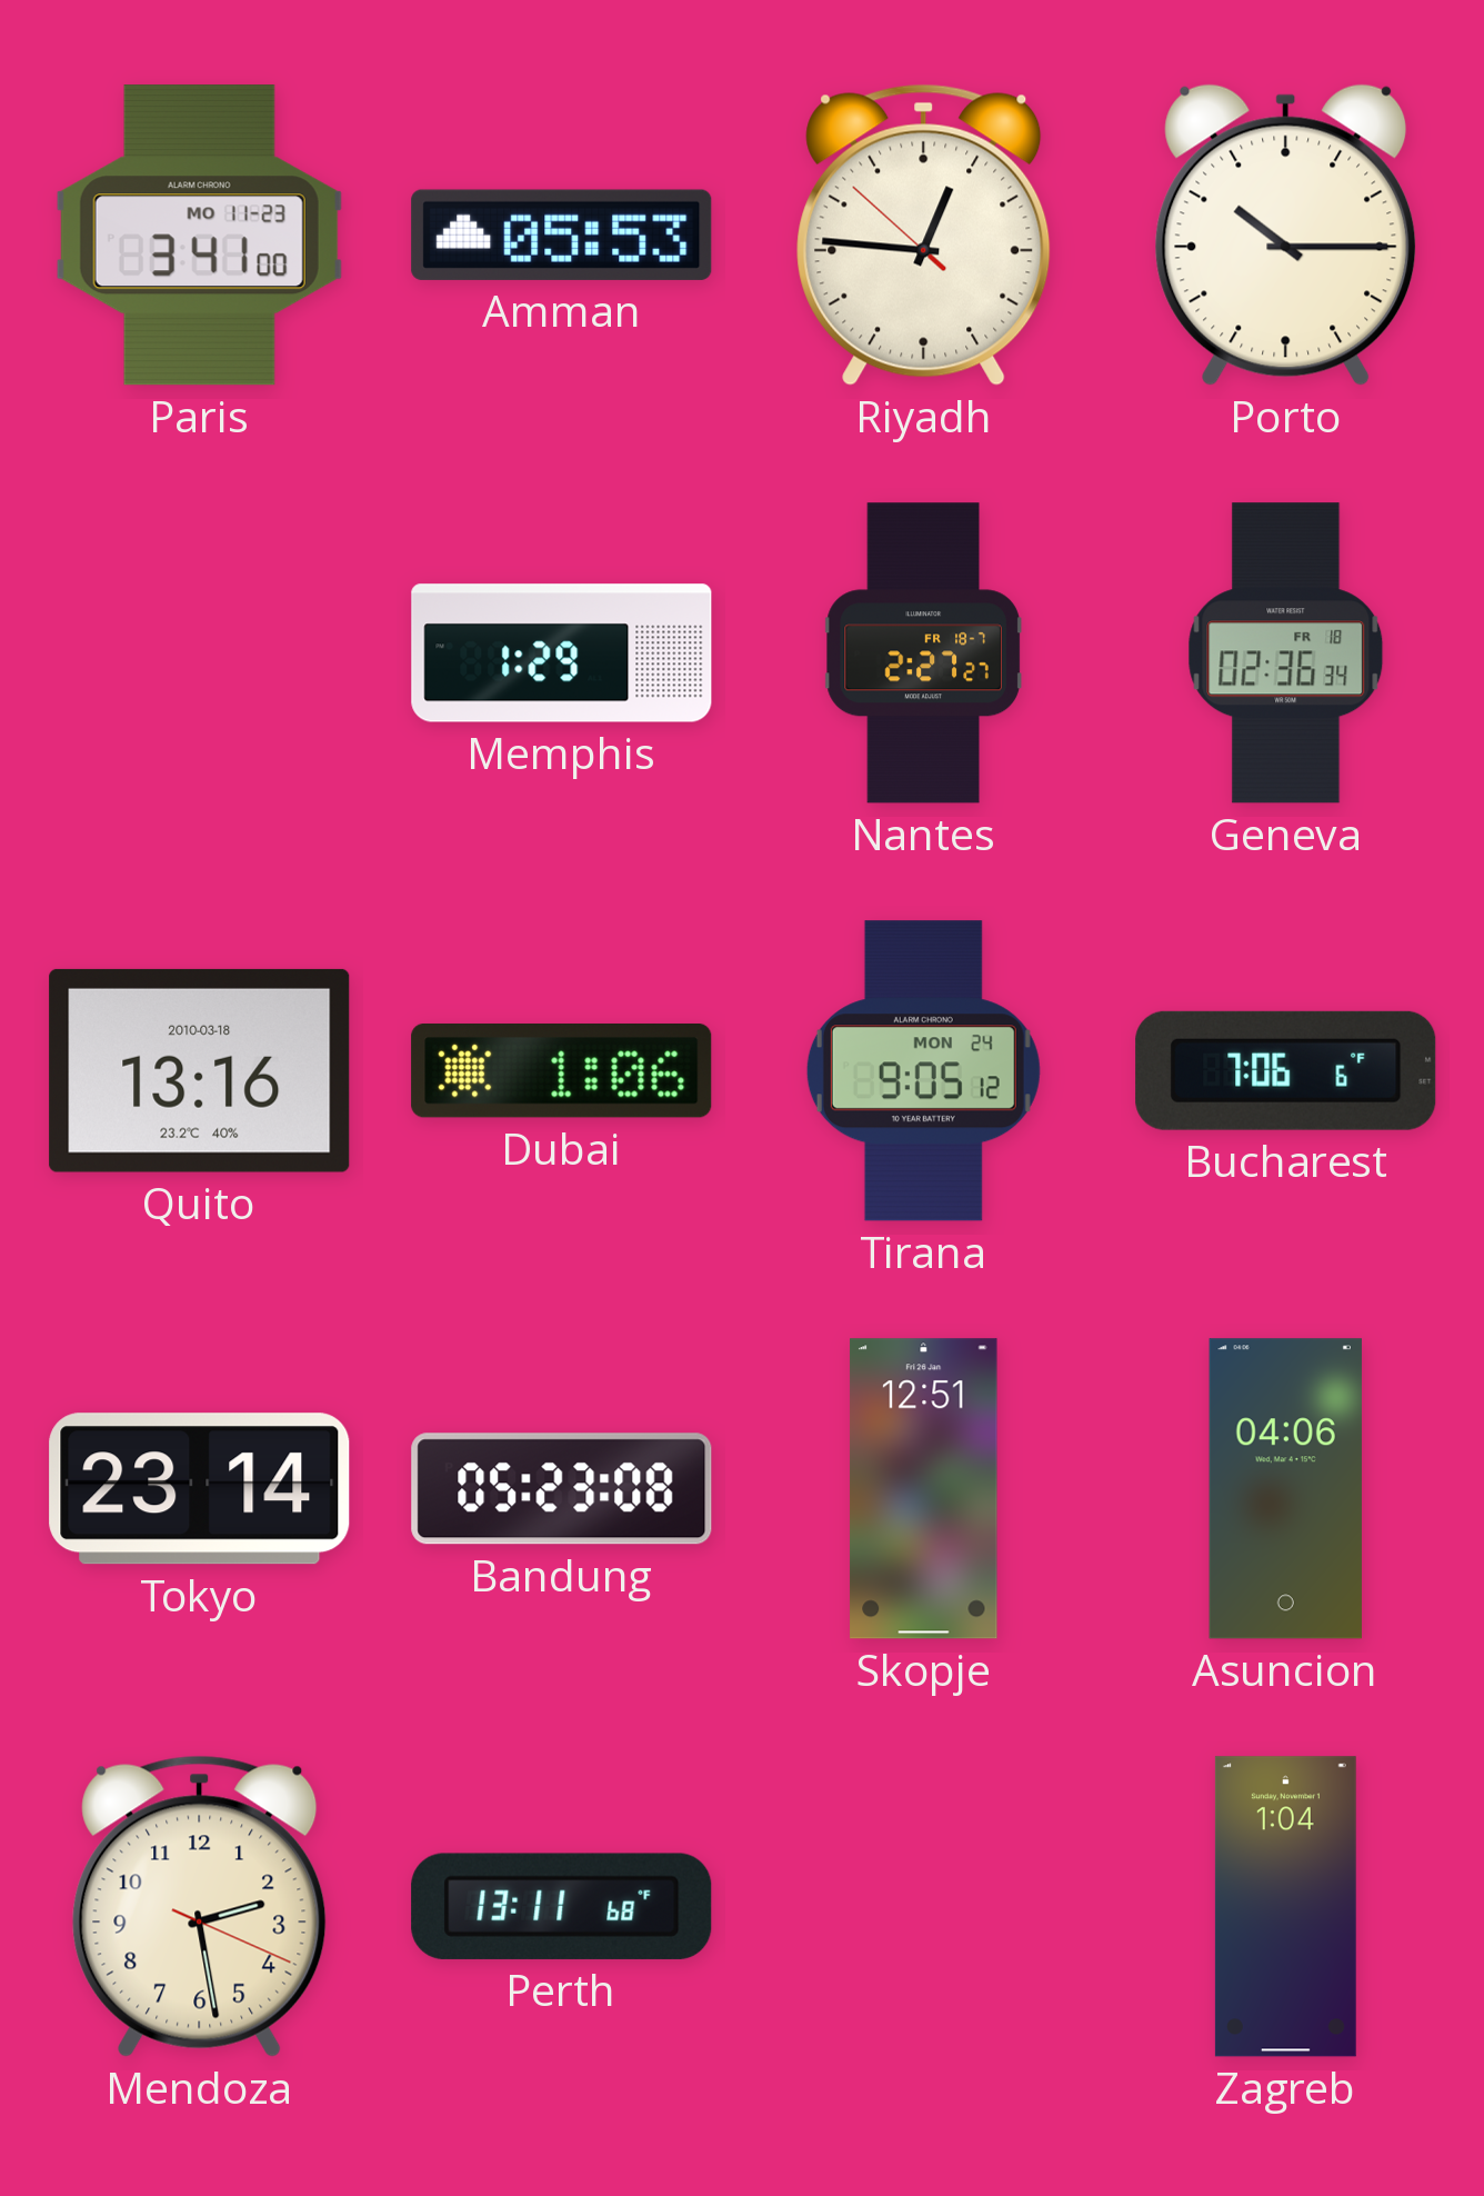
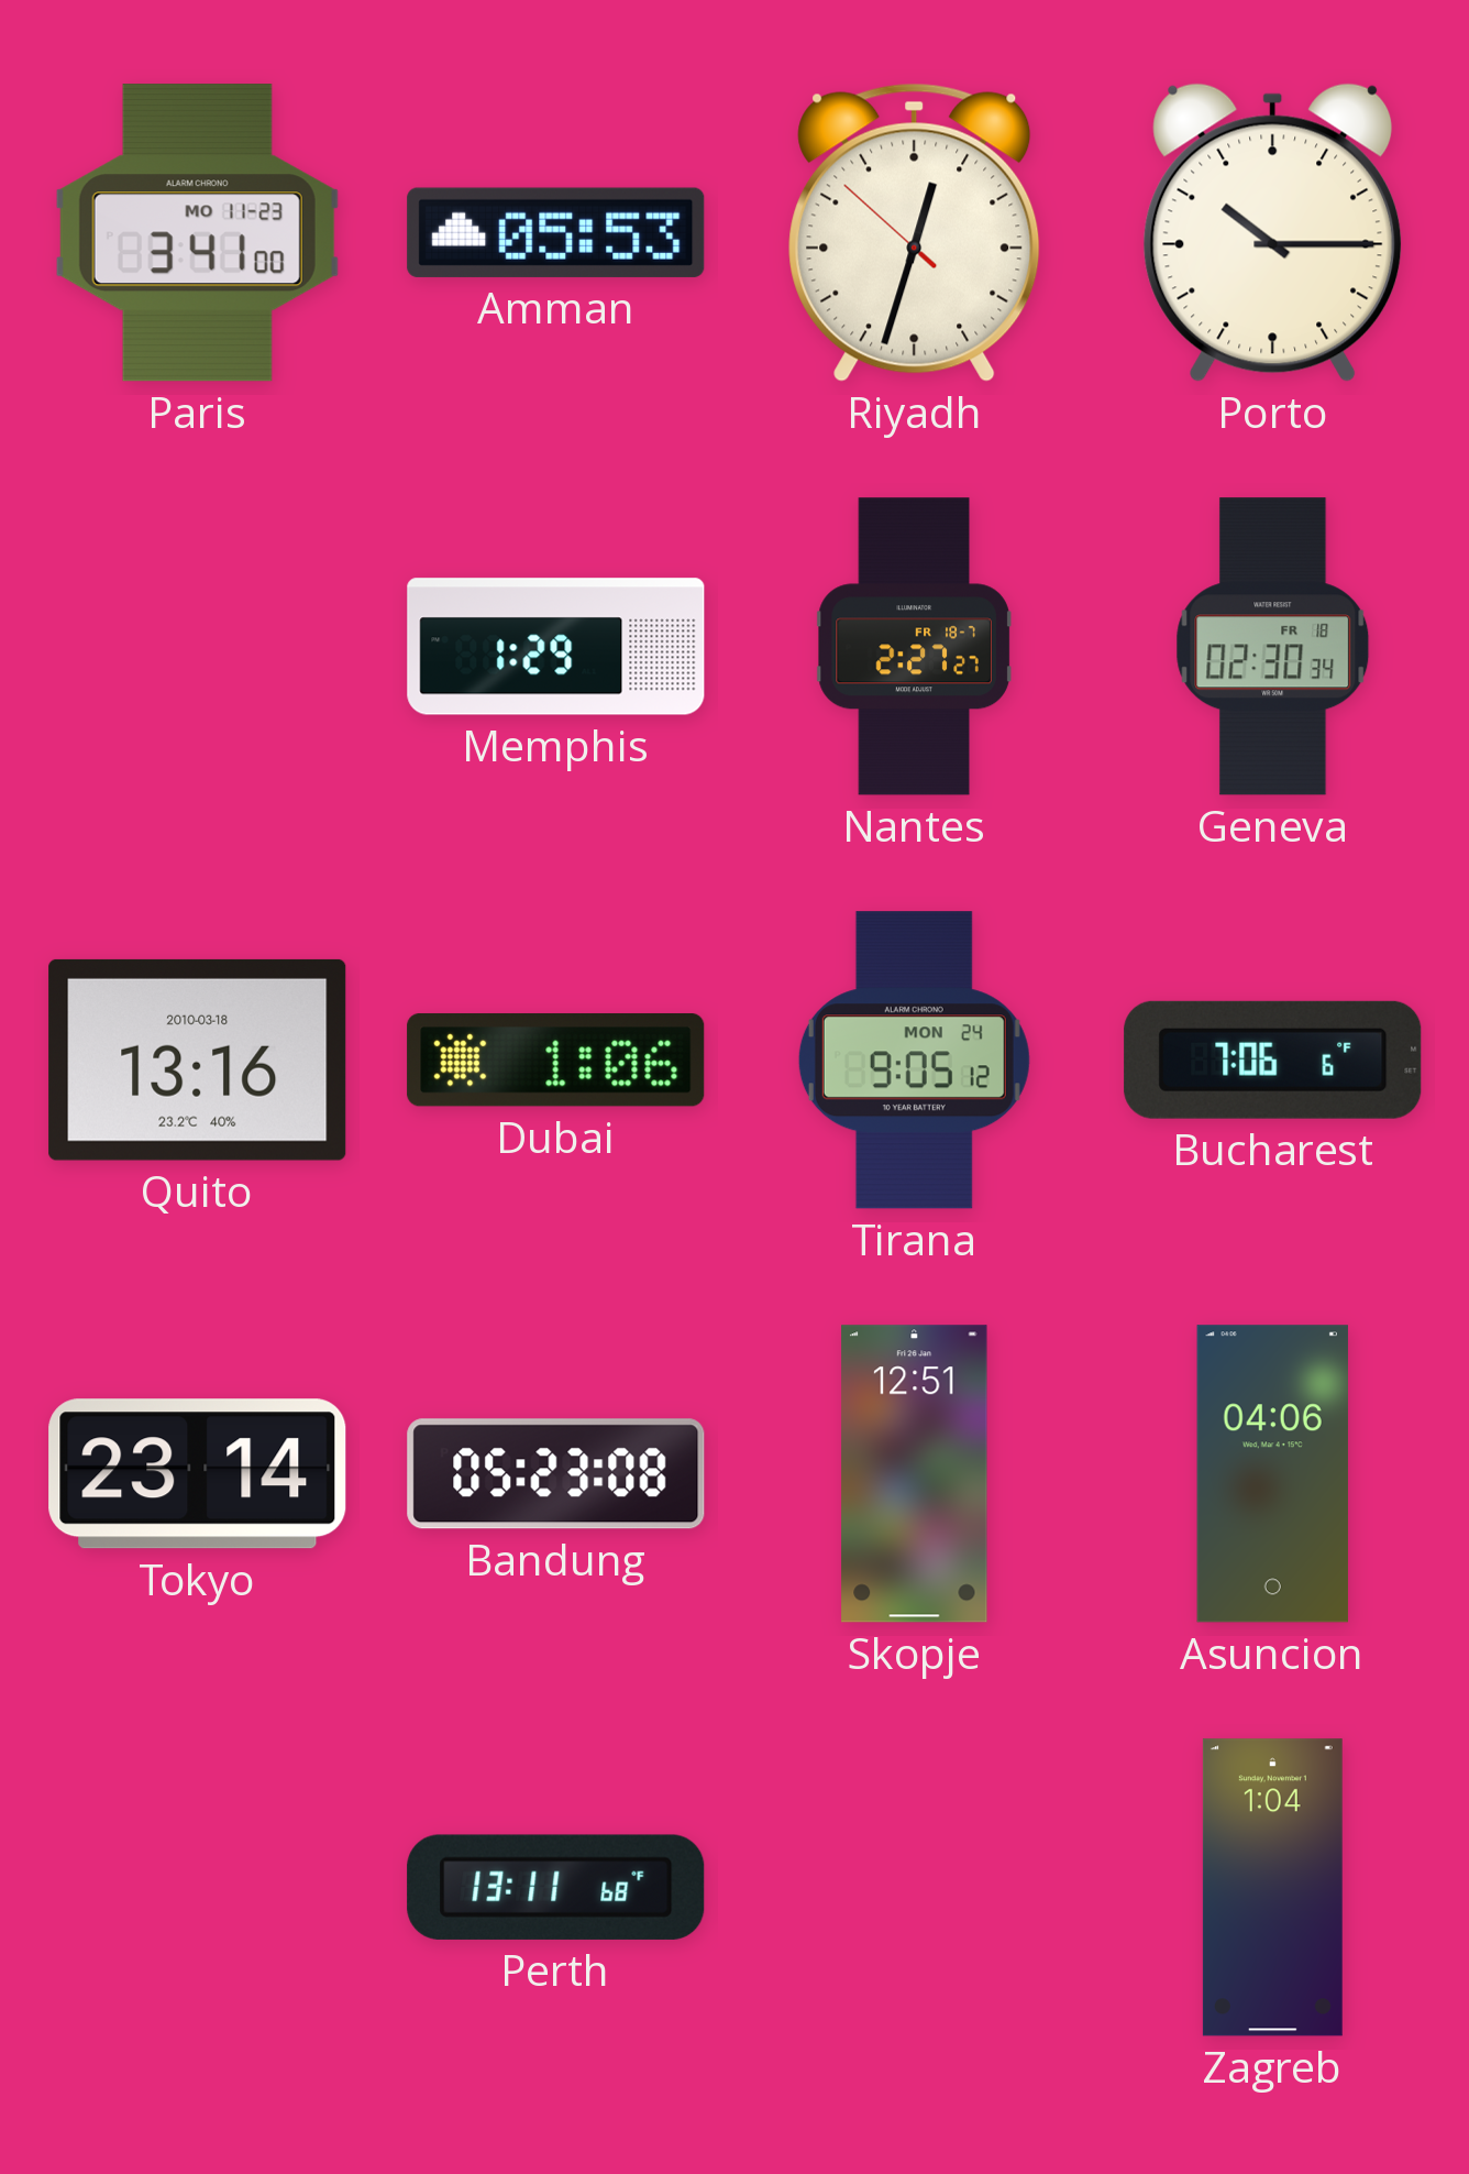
Riyadh: 12:45 -> 12:32 (915, 232)
Geneva: 02:36 -> 02:30 (1273, 647)
Mendoza: 2:28 -> none (200, 1906)
